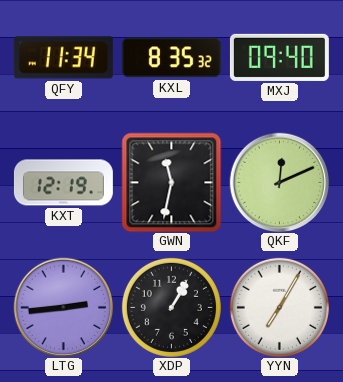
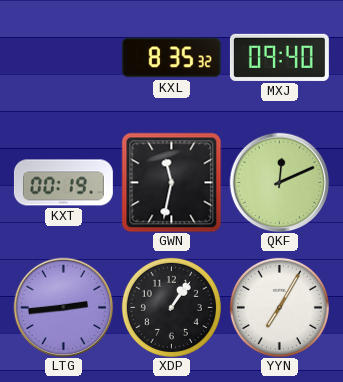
QFY: 11:34 -> none (63, 58)
KXT: 12:19 -> 00:19 (63, 183)
XDP: 1:05 -> 1:06 (171, 307)
